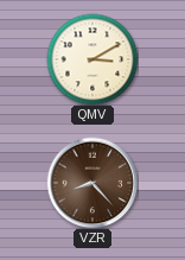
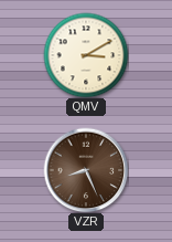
VZR: 8:23 -> 8:26 (86, 170)
